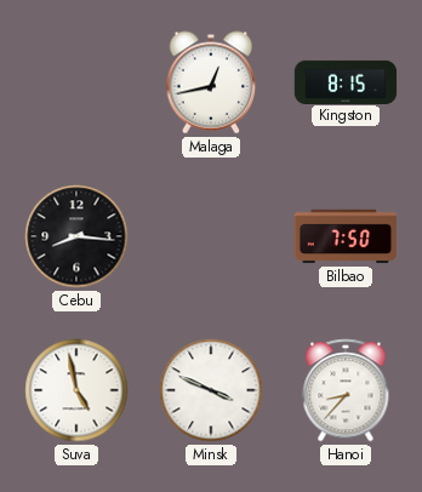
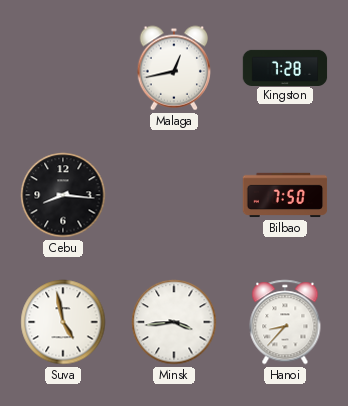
Kingston: 8:15 -> 7:28 (285, 67)
Minsk: 3:49 -> 3:44 (174, 322)
